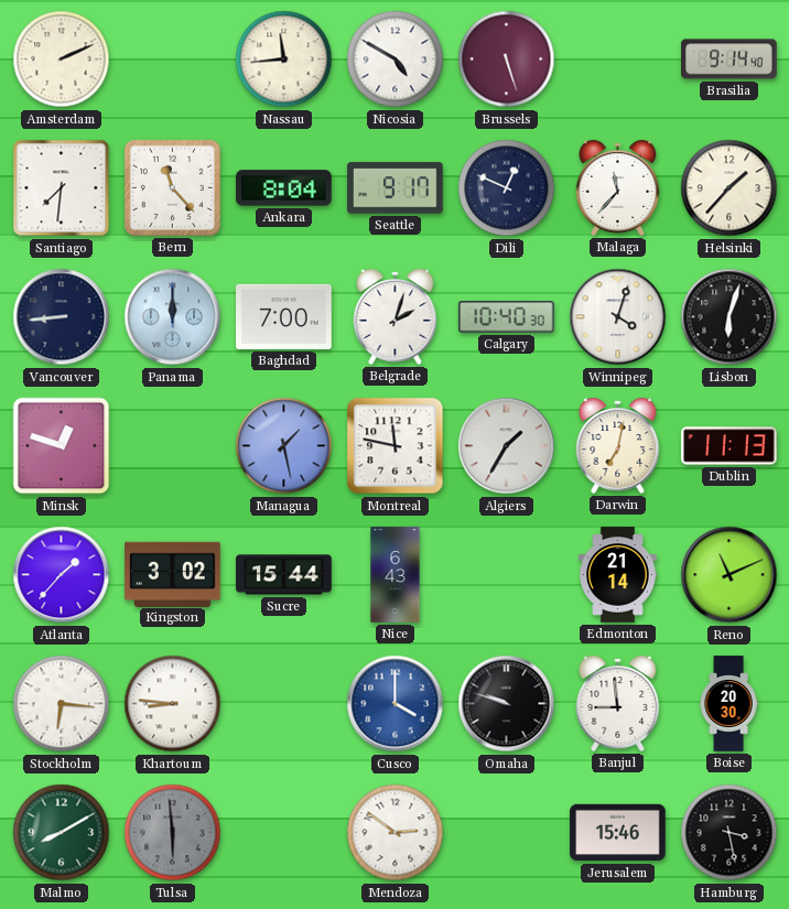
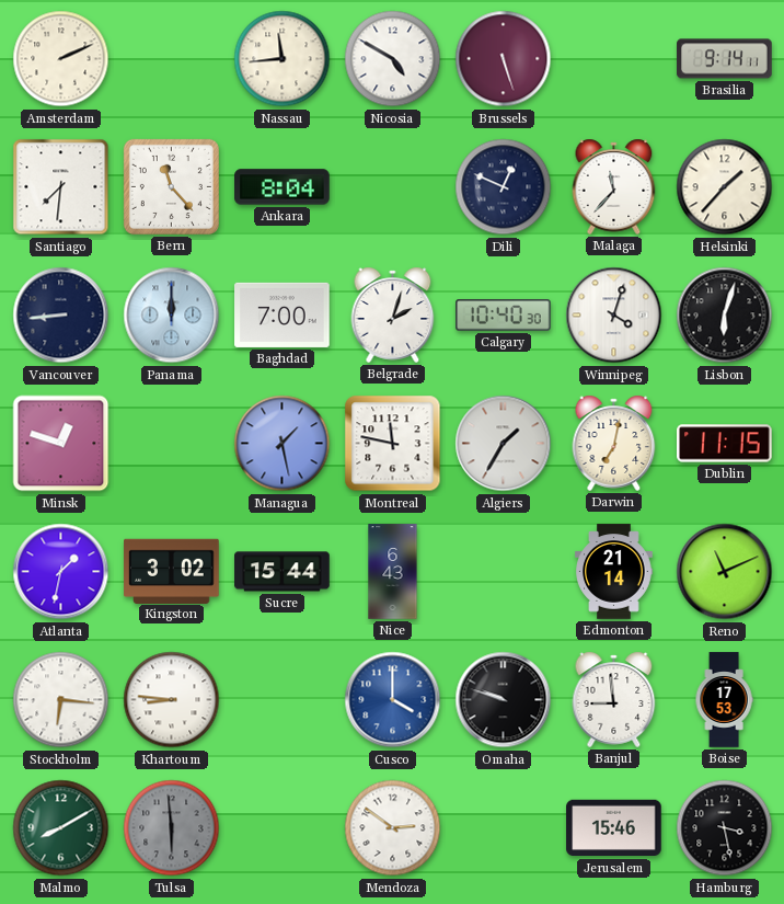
Brasilia: 9:14:40 -> 9:14:11 (725, 59)
Seattle: 9:17 -> none (396, 188)
Dublin: 11:13 -> 11:15 (725, 444)
Atlanta: 1:37 -> 1:32 (61, 572)
Boise: 20:30 -> 17:53 (724, 700)
